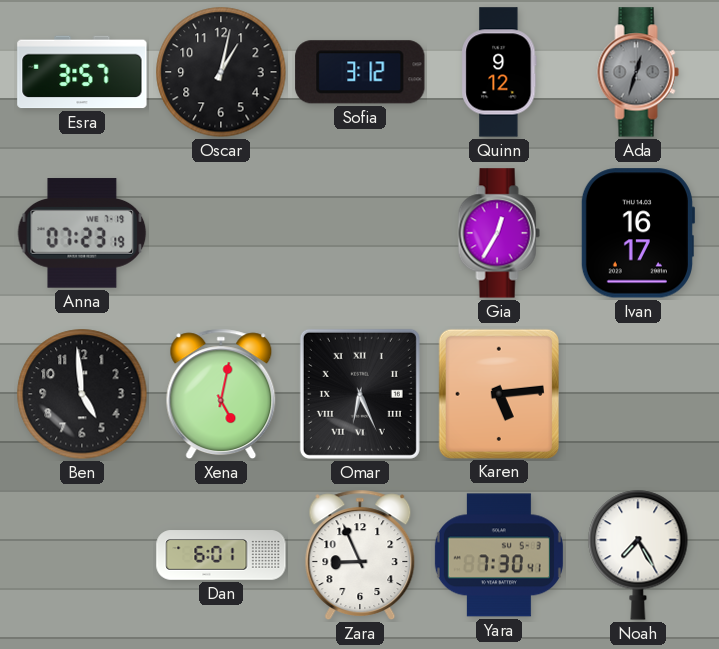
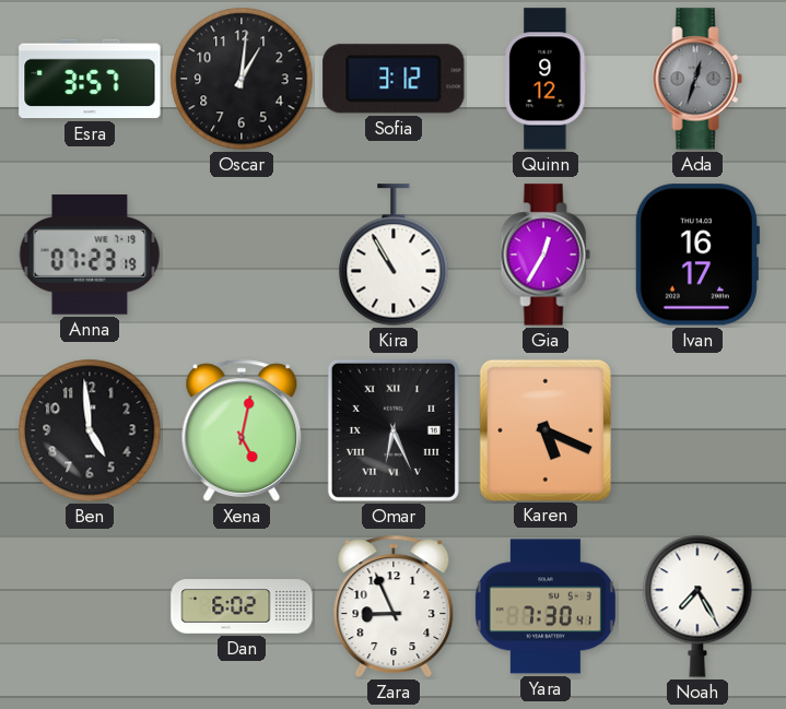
Oscar: 1:02 -> 1:01 (242, 79)
Kira: none -> 10:55 (394, 255)
Karen: 5:14 -> 5:19 (545, 429)
Dan: 6:01 -> 6:02 (242, 606)
